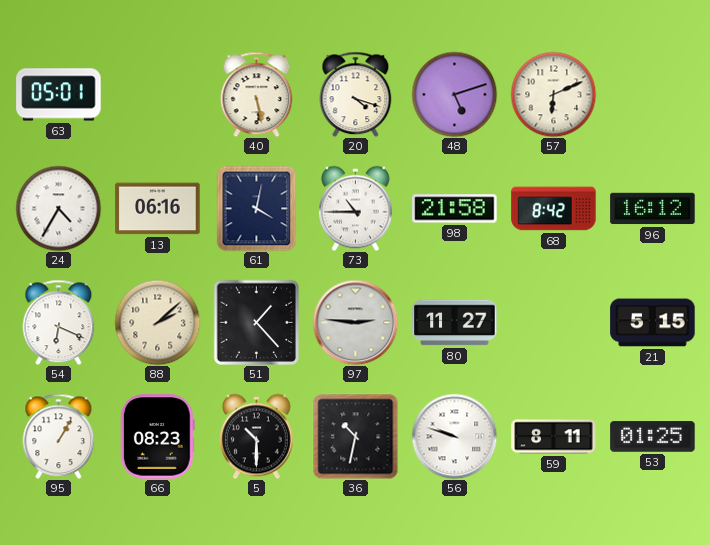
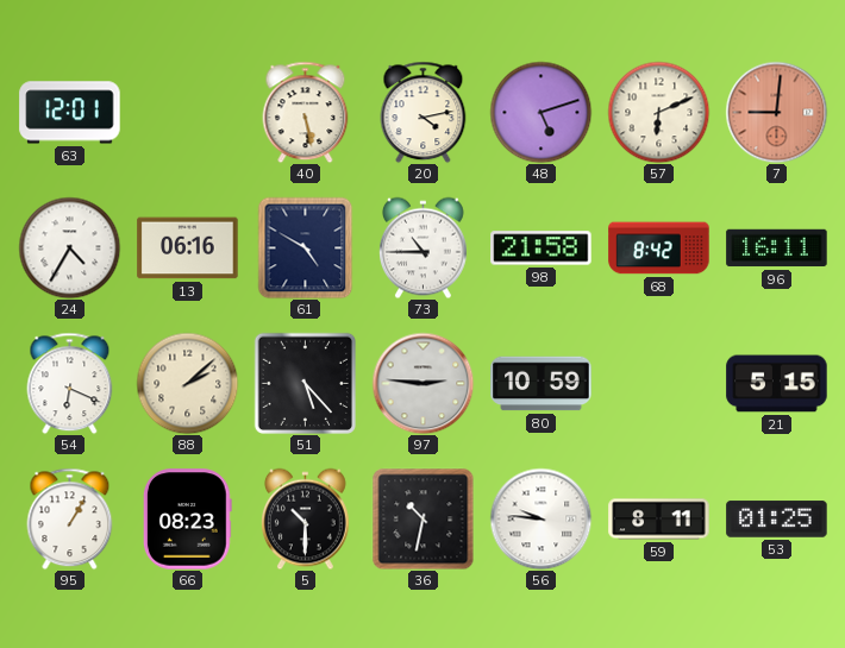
63: 05:01 -> 12:01 (70, 113)
20: 4:18 -> 4:13 (424, 112)
7: none -> 9:01 (776, 112)
61: 4:02 -> 4:50 (306, 247)
96: 16:12 -> 16:11 (777, 248)
51: 1:23 -> 5:23 (305, 383)
80: 11:27 -> 10:59 (542, 384)
56: 9:48 -> 9:46 (540, 518)
